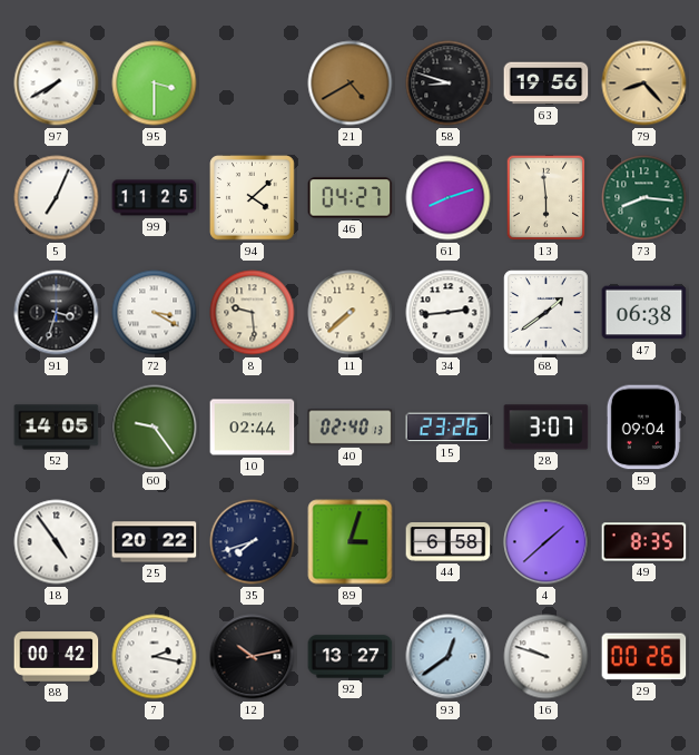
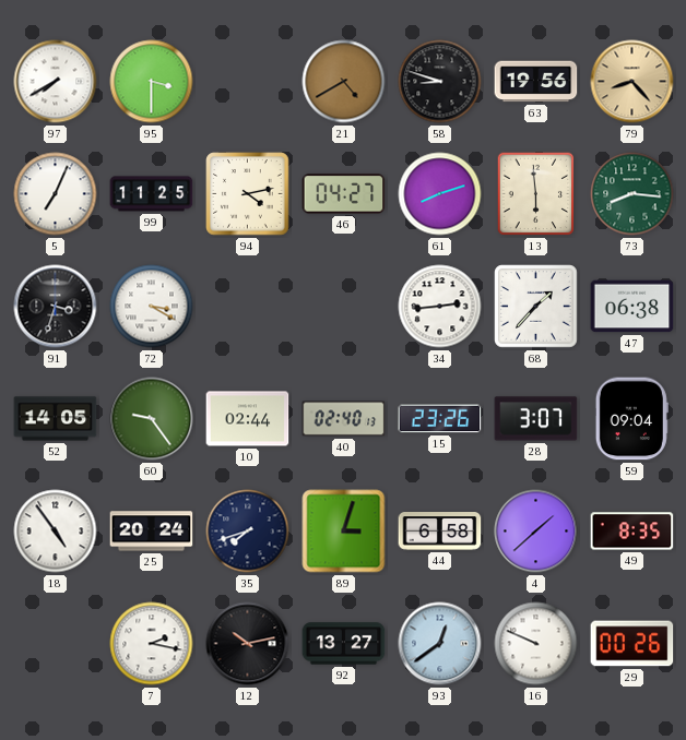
94: 4:08 -> 4:13 (248, 194)
8: 9:29 -> none (253, 313)
11: 7:38 -> none (351, 313)
68: 1:39 -> 1:37 (536, 307)
25: 20:22 -> 20:24 (152, 532)
88: 00:42 -> none (57, 657)
16: 9:48 -> 9:49 (536, 644)
